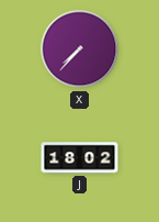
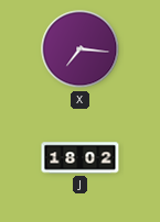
X: 7:37 -> 7:16 (81, 49)
